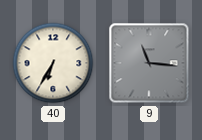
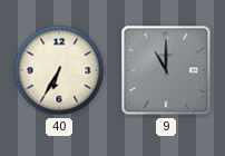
9: 11:16 -> 11:00 (166, 70)
